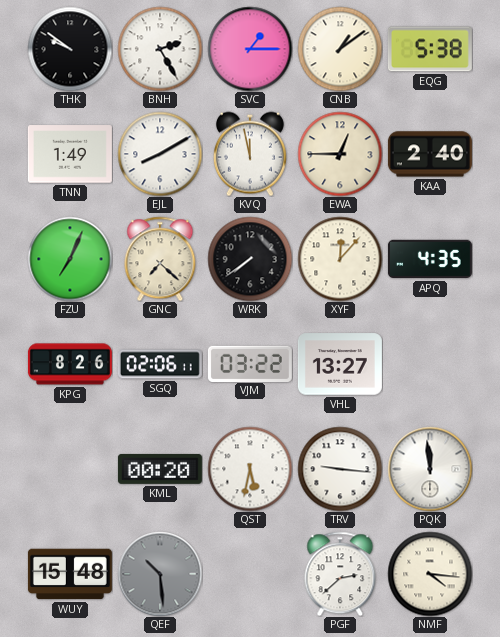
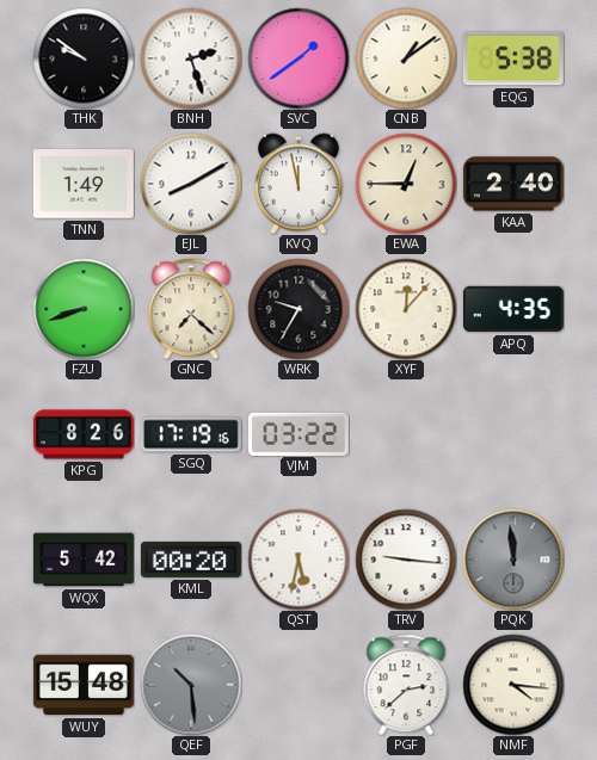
BNH: 2:25 -> 2:27 (191, 58)
SVC: 1:15 -> 1:39 (298, 58)
FZU: 7:04 -> 8:42 (84, 309)
WRK: 7:39 -> 9:35 (298, 309)
SGQ: 02:06 -> 17:19 (191, 434)
VHL: 13:27 -> none (340, 364)
WQX: none -> 5:42 (84, 560)
PQK dial: white -> grey (513, 560)
